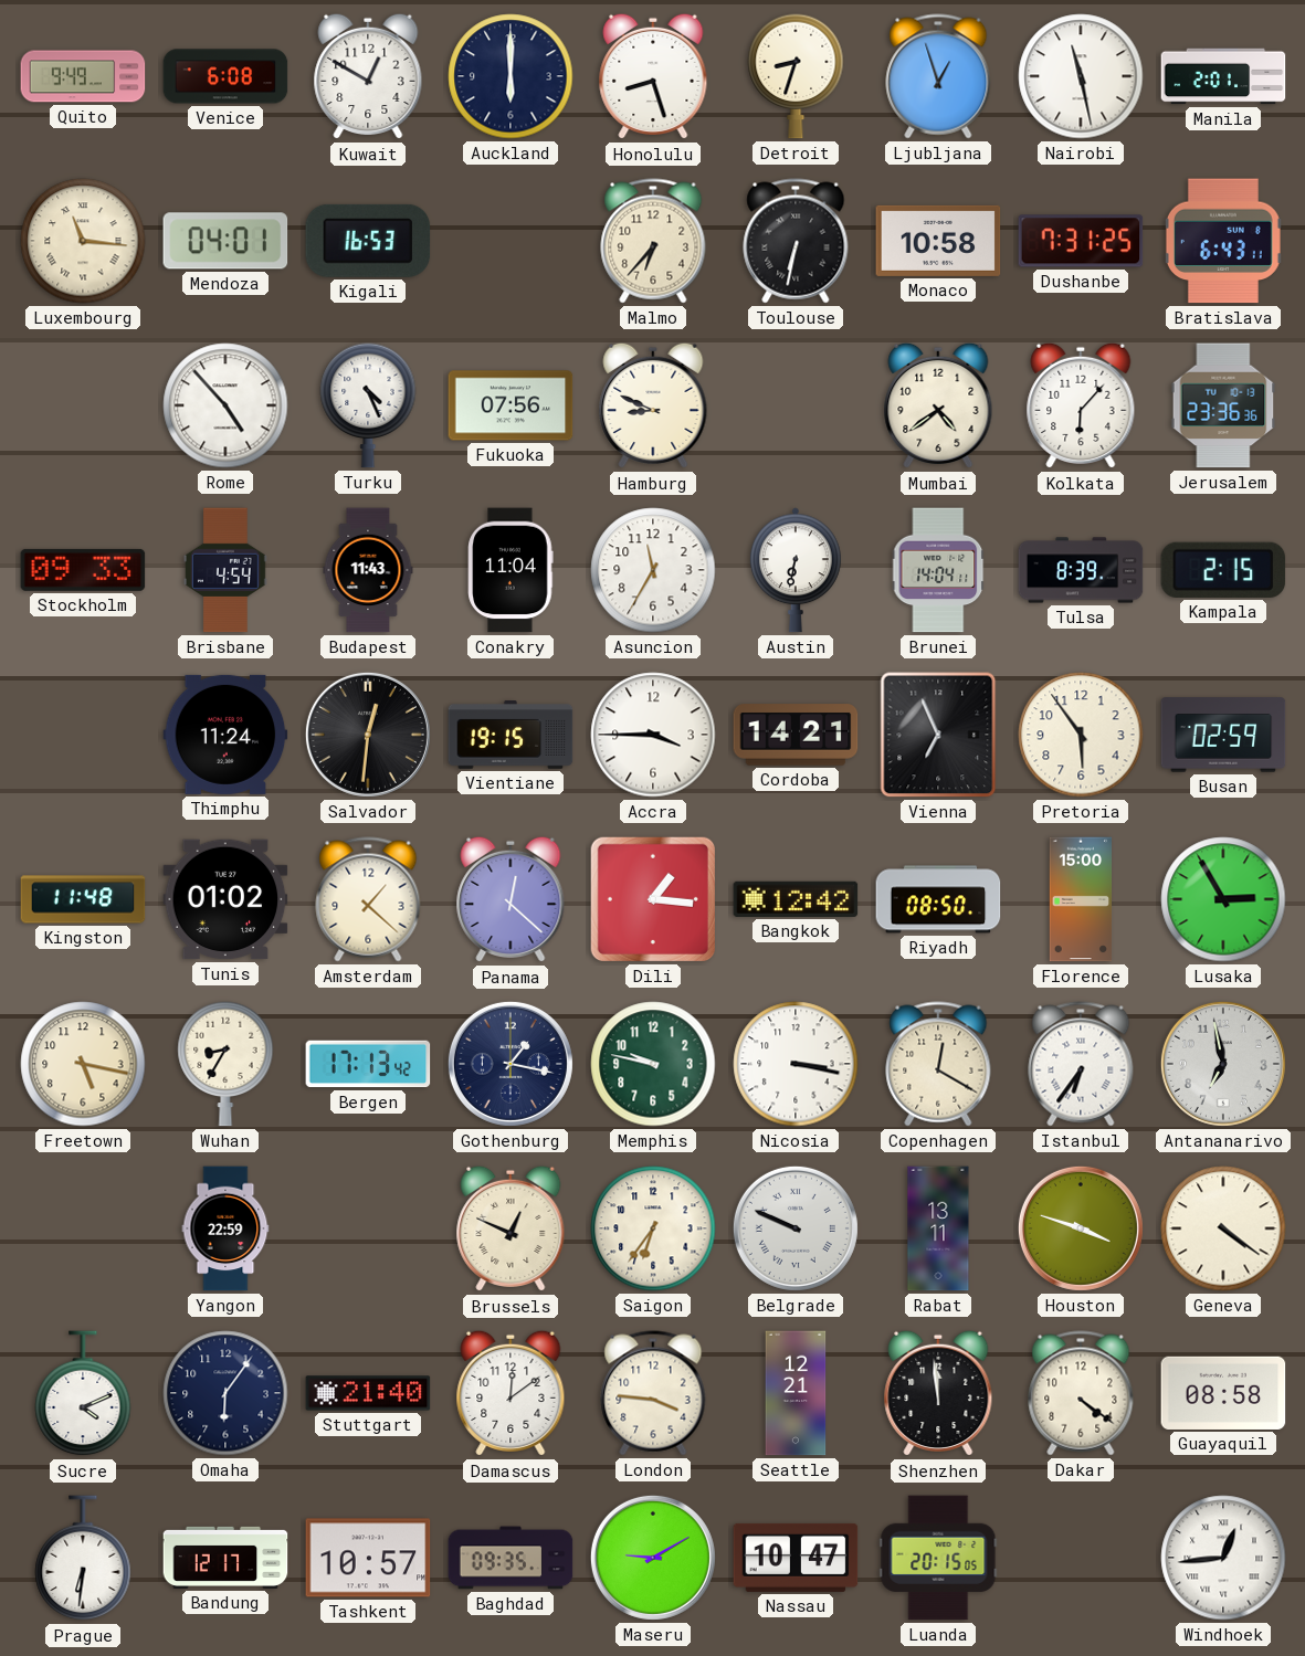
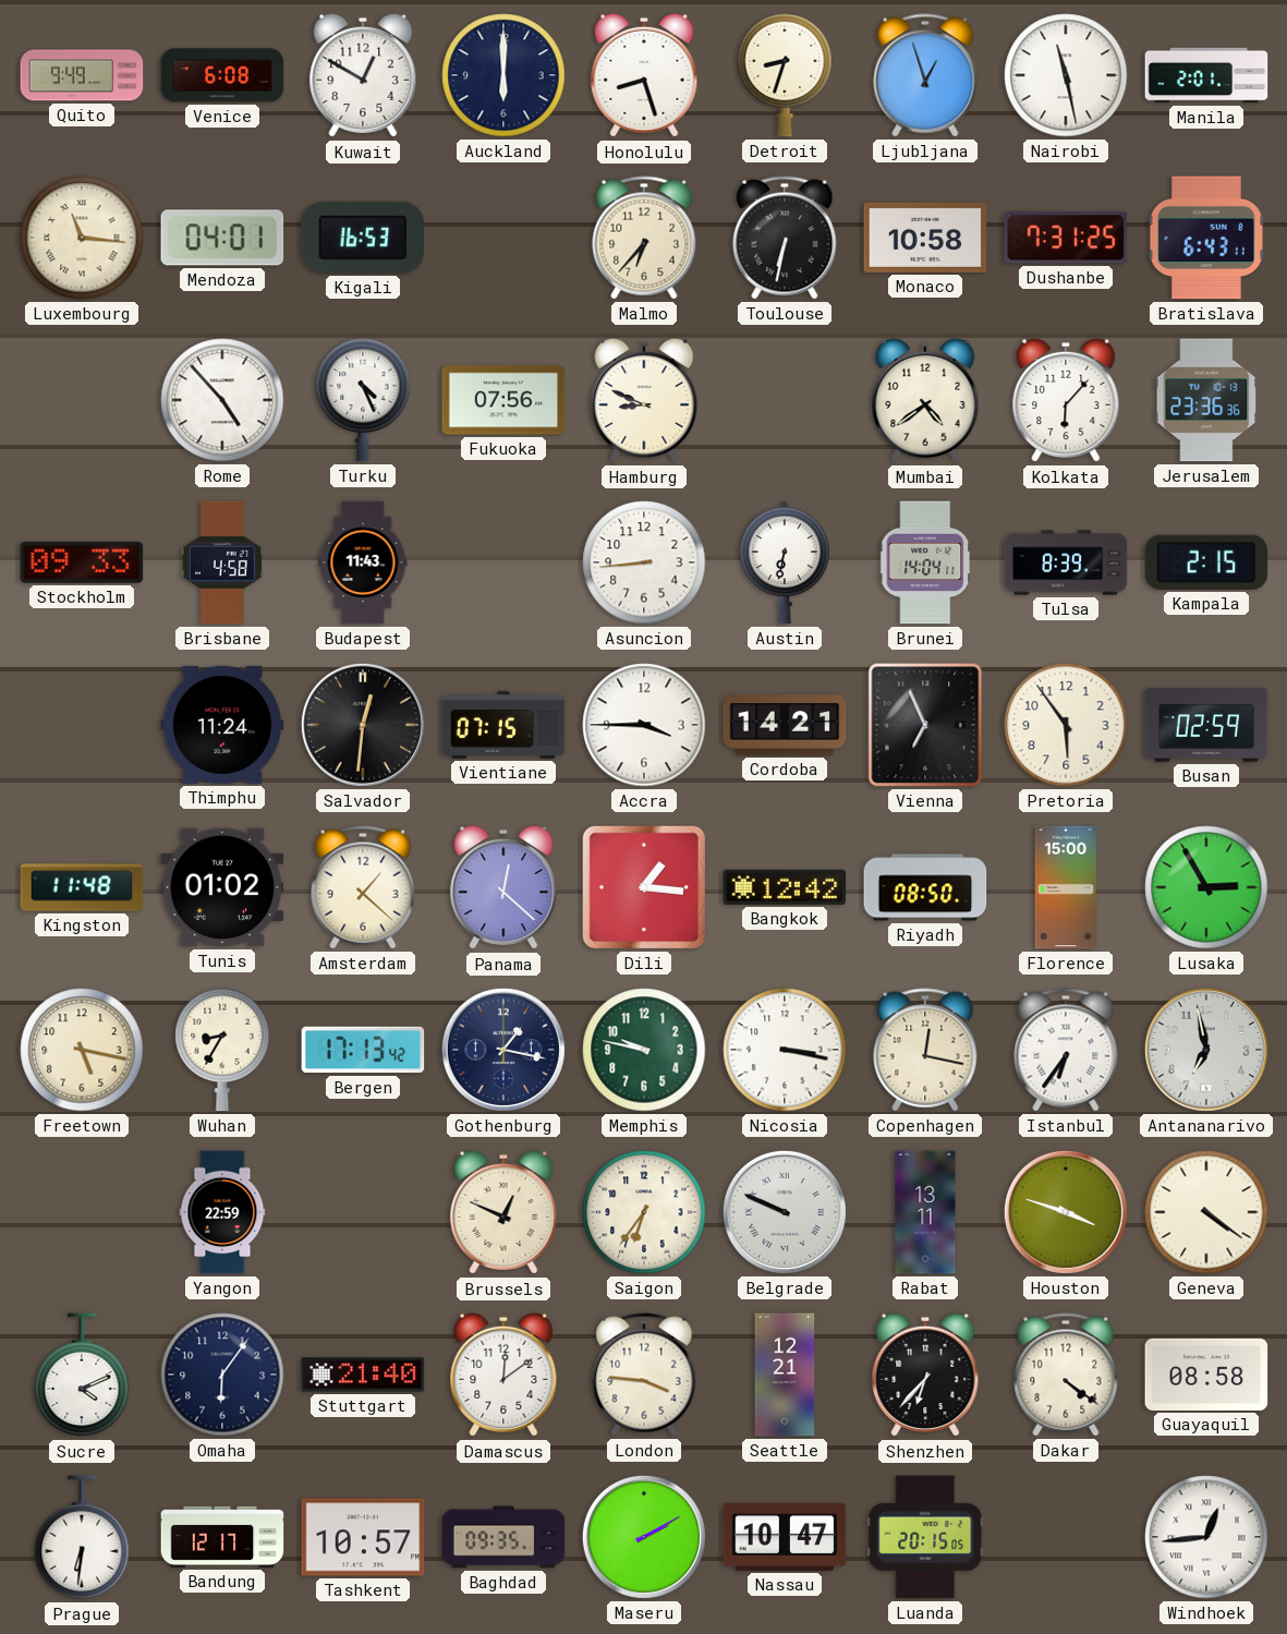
Brisbane: 4:54 -> 4:58 (222, 562)
Conakry: 11:04 -> none (511, 570)
Asuncion: 11:35 -> 8:44 (644, 562)
Vientiane: 19:15 -> 07:15 (503, 726)
Copenhagen: 12:20 -> 12:17 (925, 1050)
Shenzhen: 11:59 -> 6:37 (925, 1375)
Maseru: 9:10 -> 2:10 (644, 1537)
